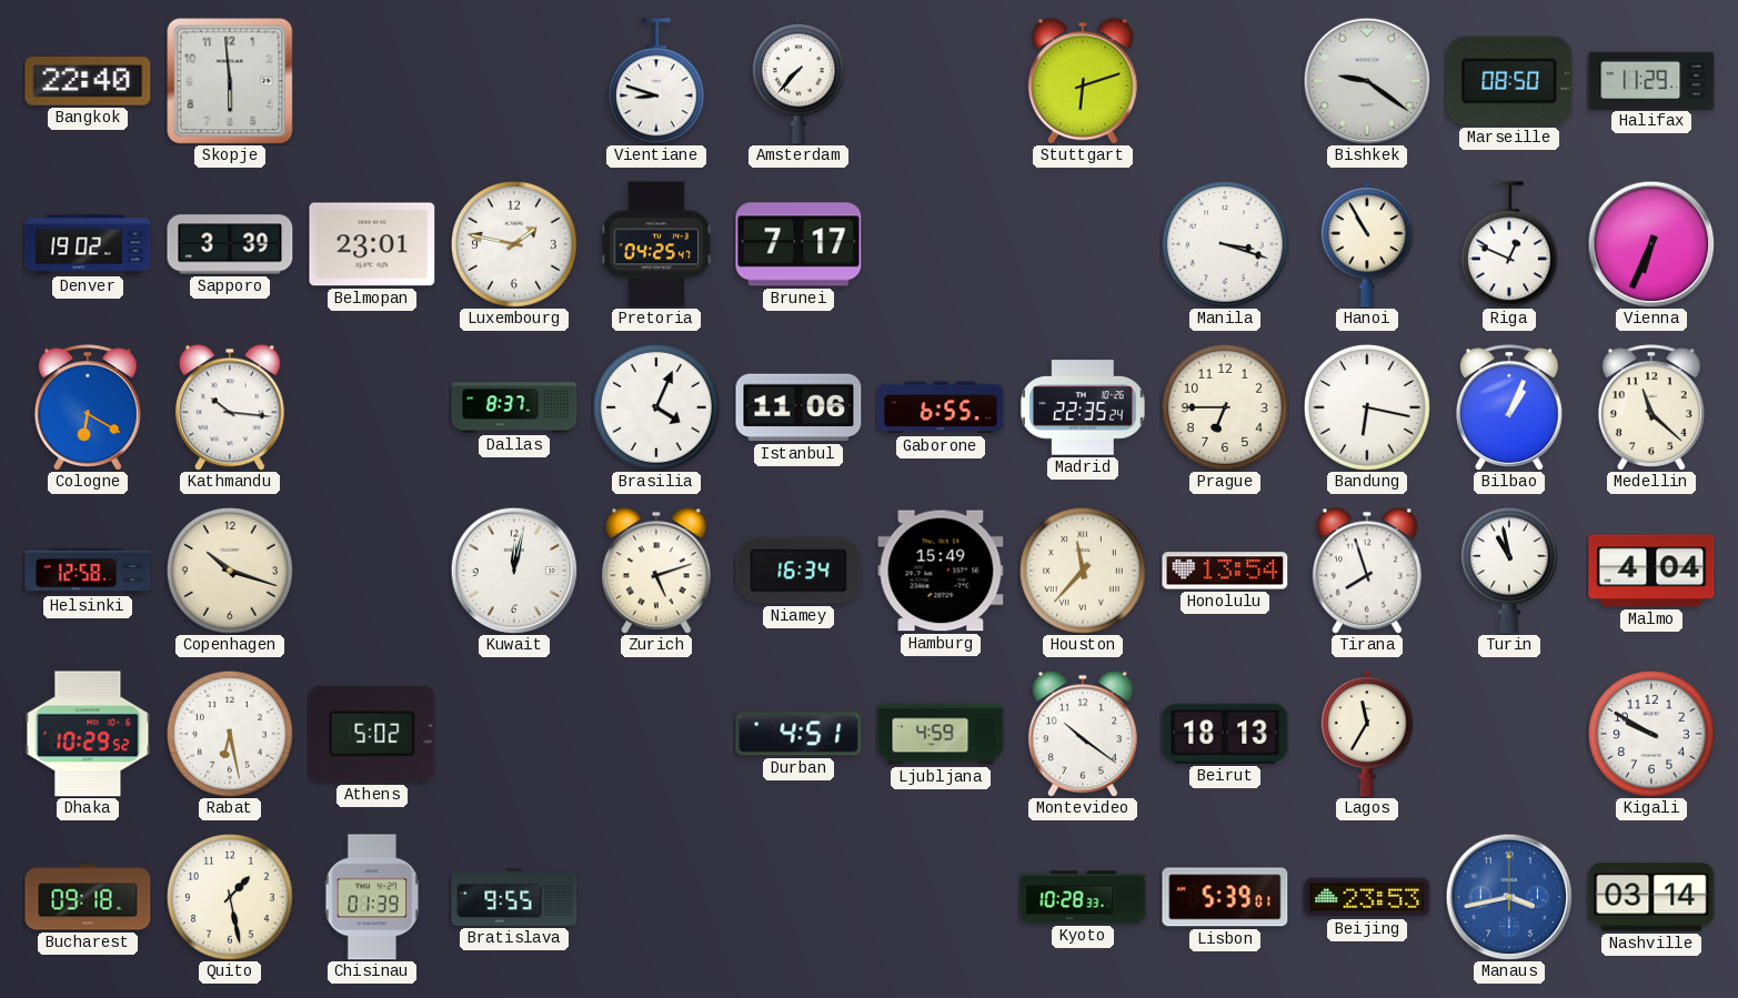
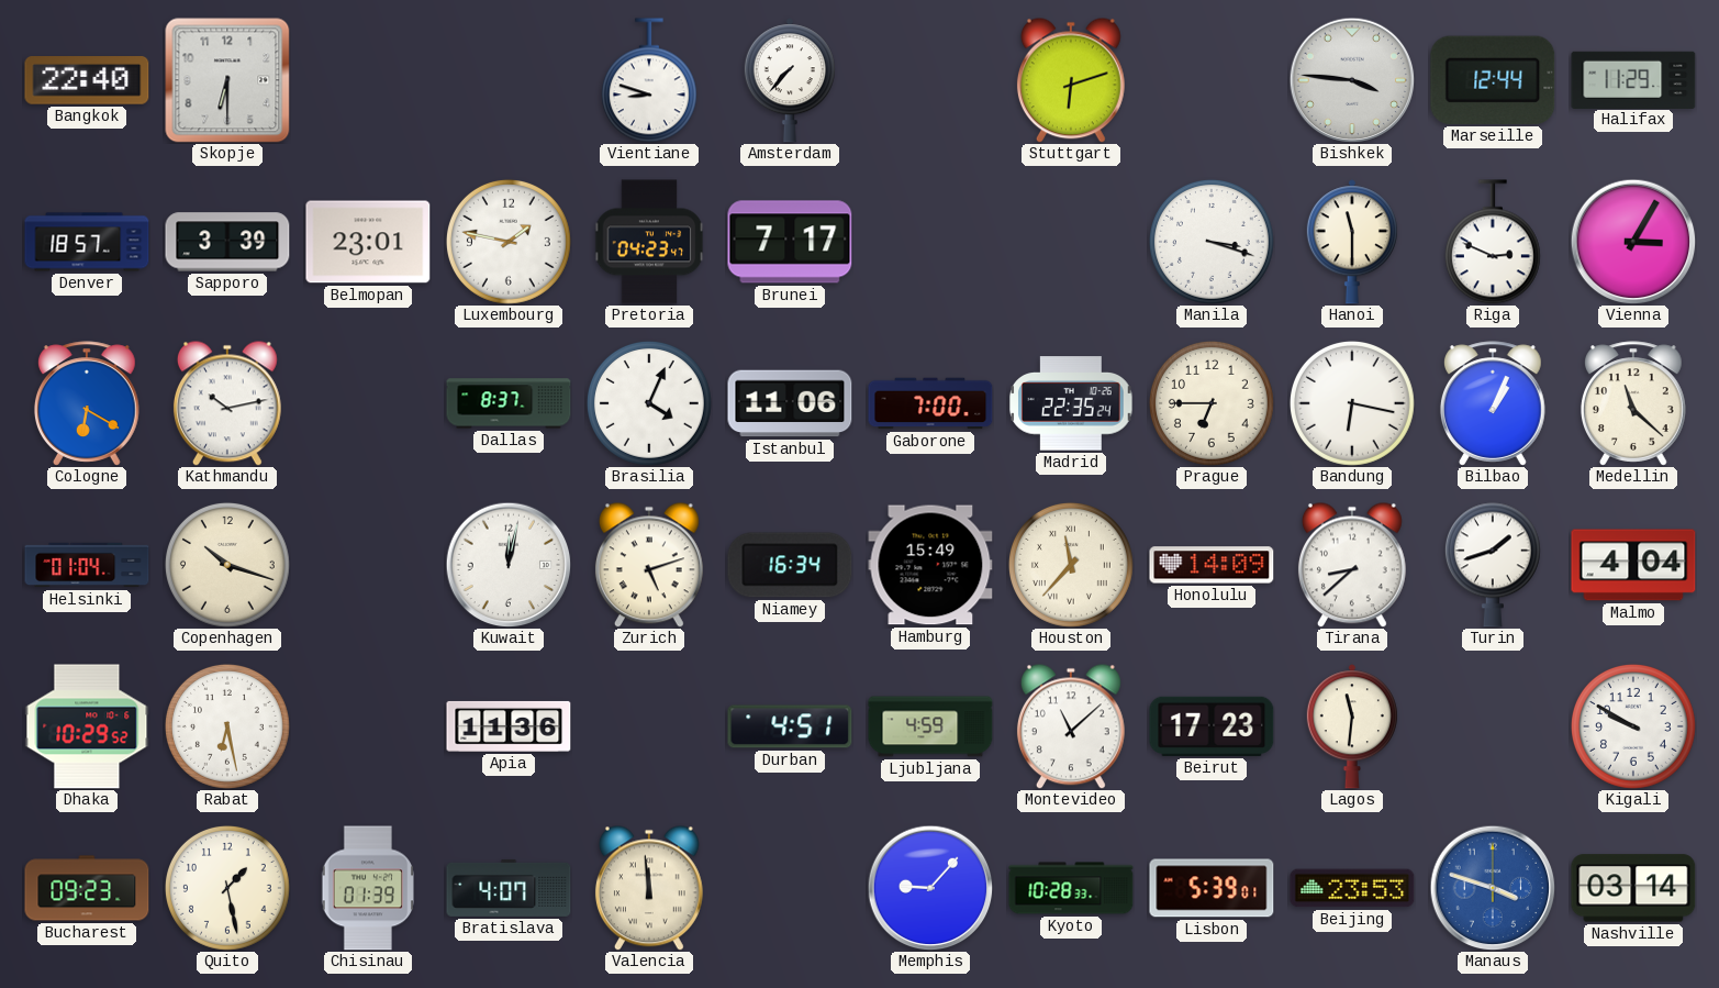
Skopje: 5:59 -> 6:30 (227, 80)
Bishkek: 9:21 -> 3:46 (1352, 80)
Marseille: 08:50 -> 12:44 (1493, 80)
Denver: 19:02 -> 18:57 (87, 242)
Pretoria: 04:25 -> 04:23 (649, 242)
Hanoi: 10:55 -> 11:30 (1352, 242)
Riga: 12:49 -> 2:49 (1493, 242)
Vienna: 6:34 -> 3:05 (1633, 242)
Kathmandu: 10:16 -> 10:13 (227, 403)
Gaborone: 6:55 -> 7:00 (930, 403)
Helsinki: 12:58 -> 01:04 (87, 565)
Honolulu: 13:54 -> 14:09 (1212, 565)
Tirana: 7:57 -> 8:38 (1352, 565)
Turin: 10:58 -> 1:42 (1493, 565)
Athens: 5:02 -> none (372, 734)
Apia: none -> 11:36 (509, 726)
Montevideo: 10:21 -> 11:08 (1071, 726)
Beirut: 18:13 -> 17:23 (1212, 726)
Lagos: 11:35 -> 11:31 (1352, 726)
Bucharest: 09:18 -> 09:23 (87, 888)
Bratislava: 9:55 -> 4:07 (509, 888)
Valencia: none -> 11:59 (649, 888)
Memphis: none -> 9:07 (930, 888)
Manaus: 3:43 -> 3:48 (1493, 888)
